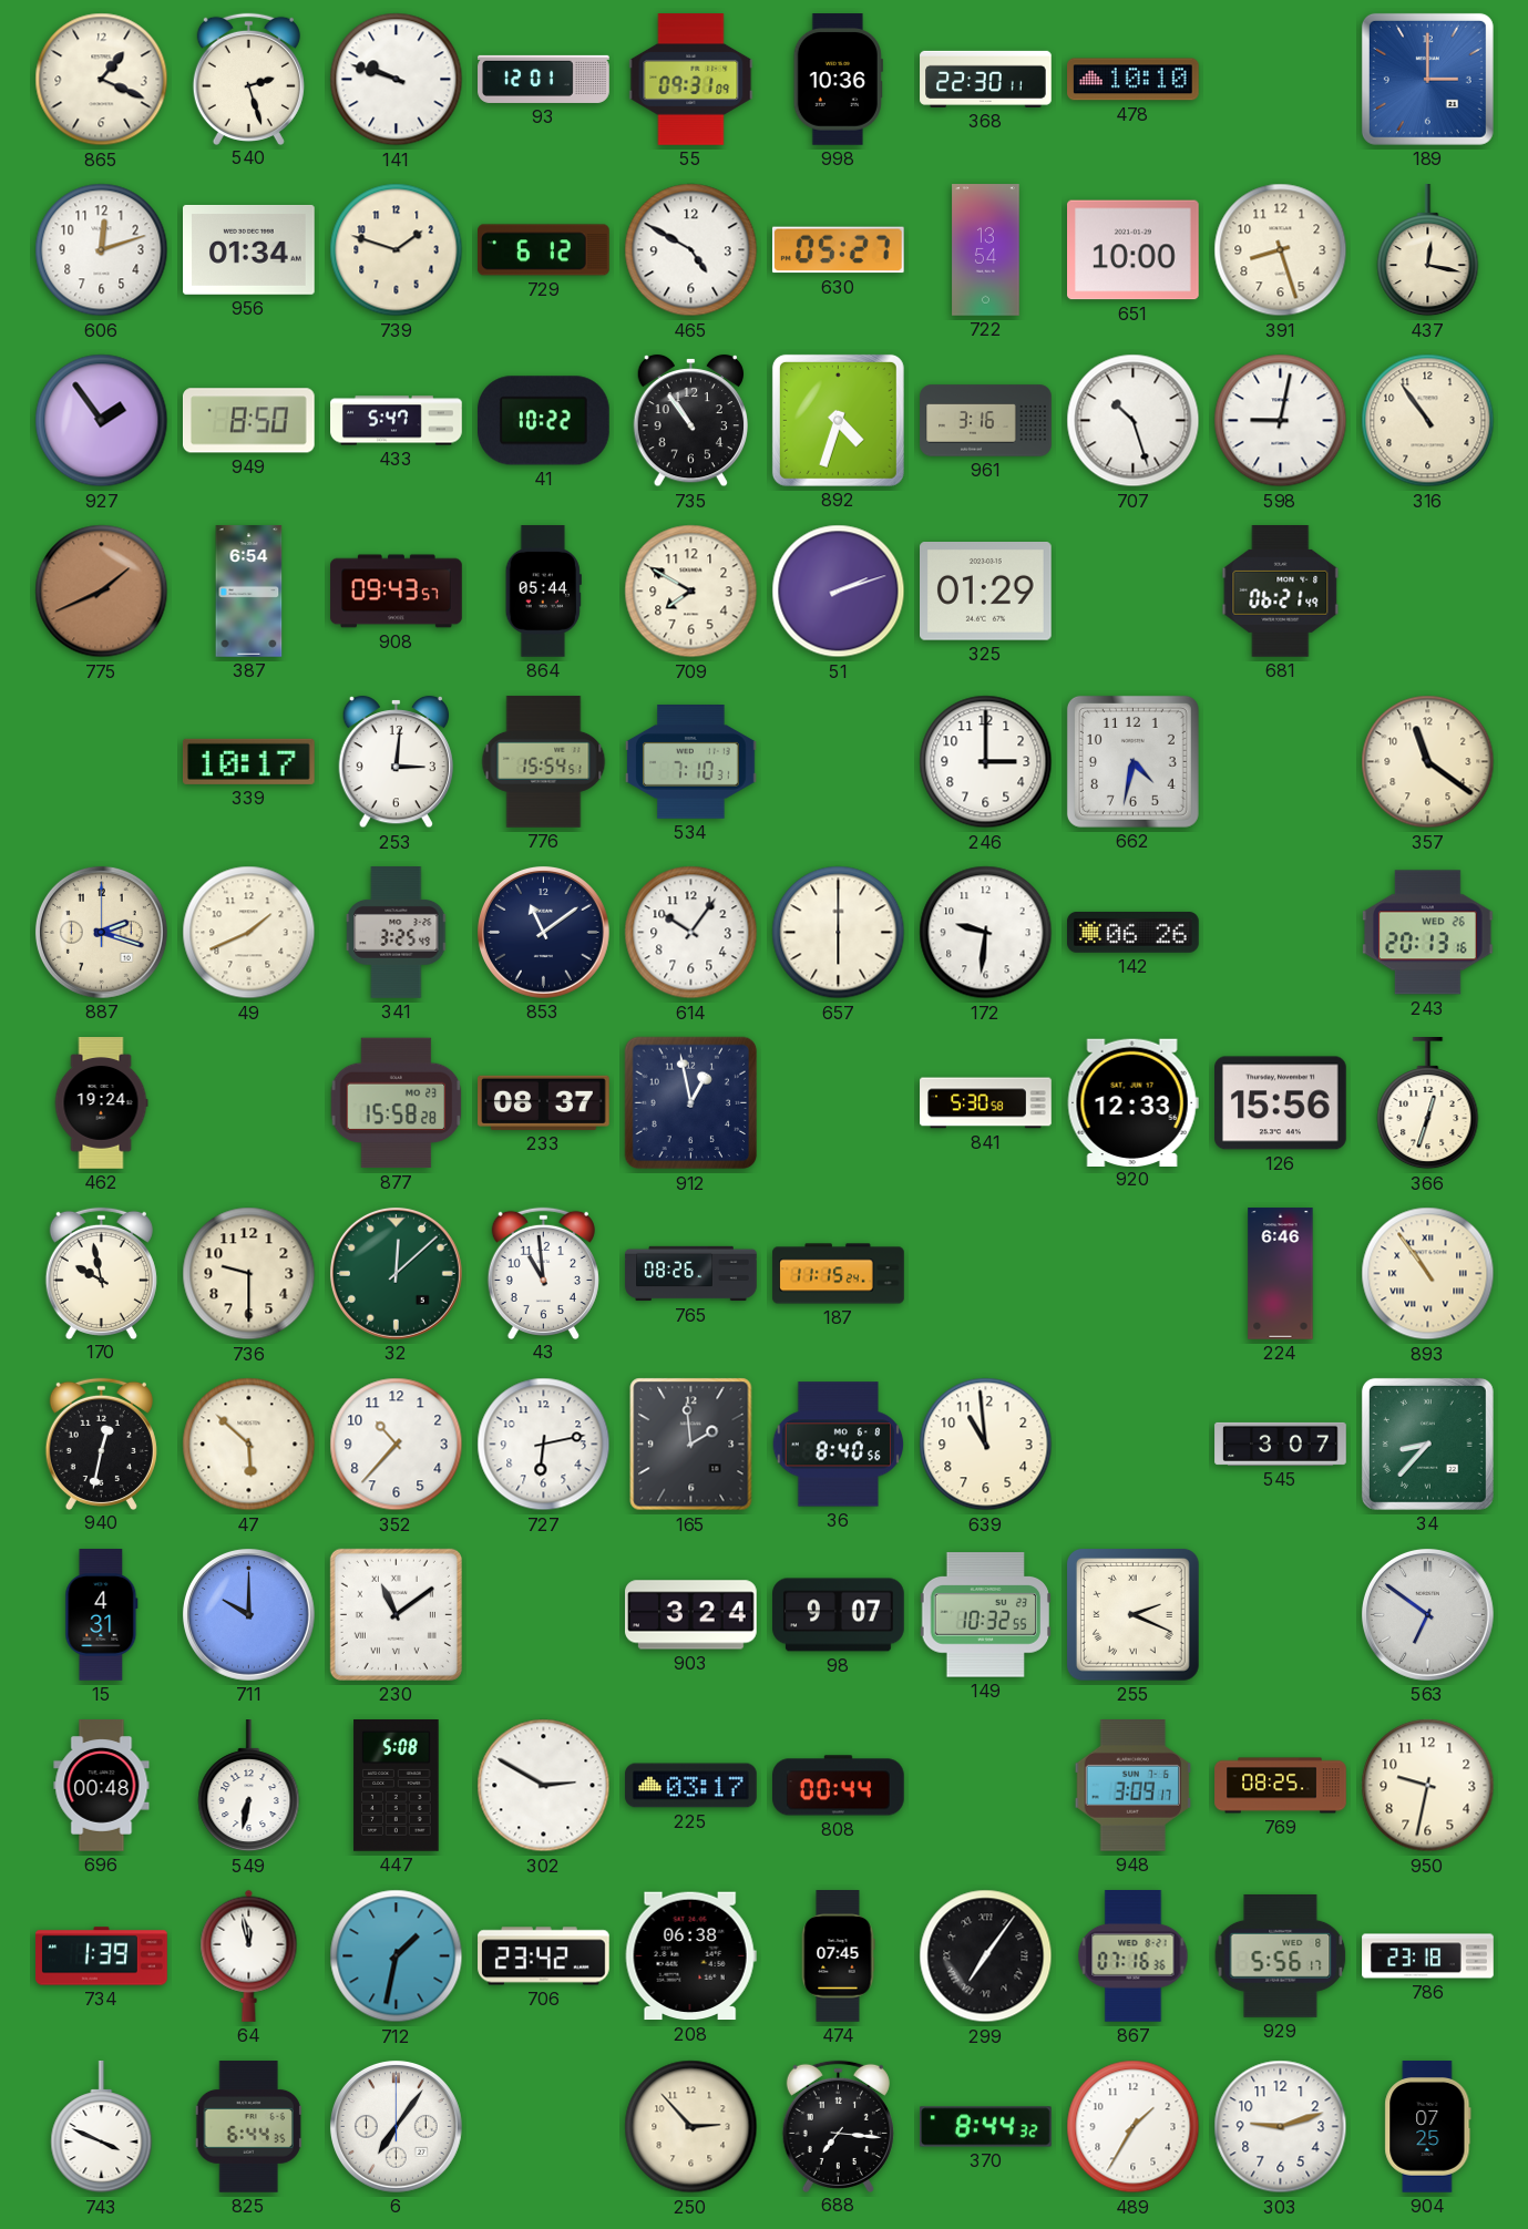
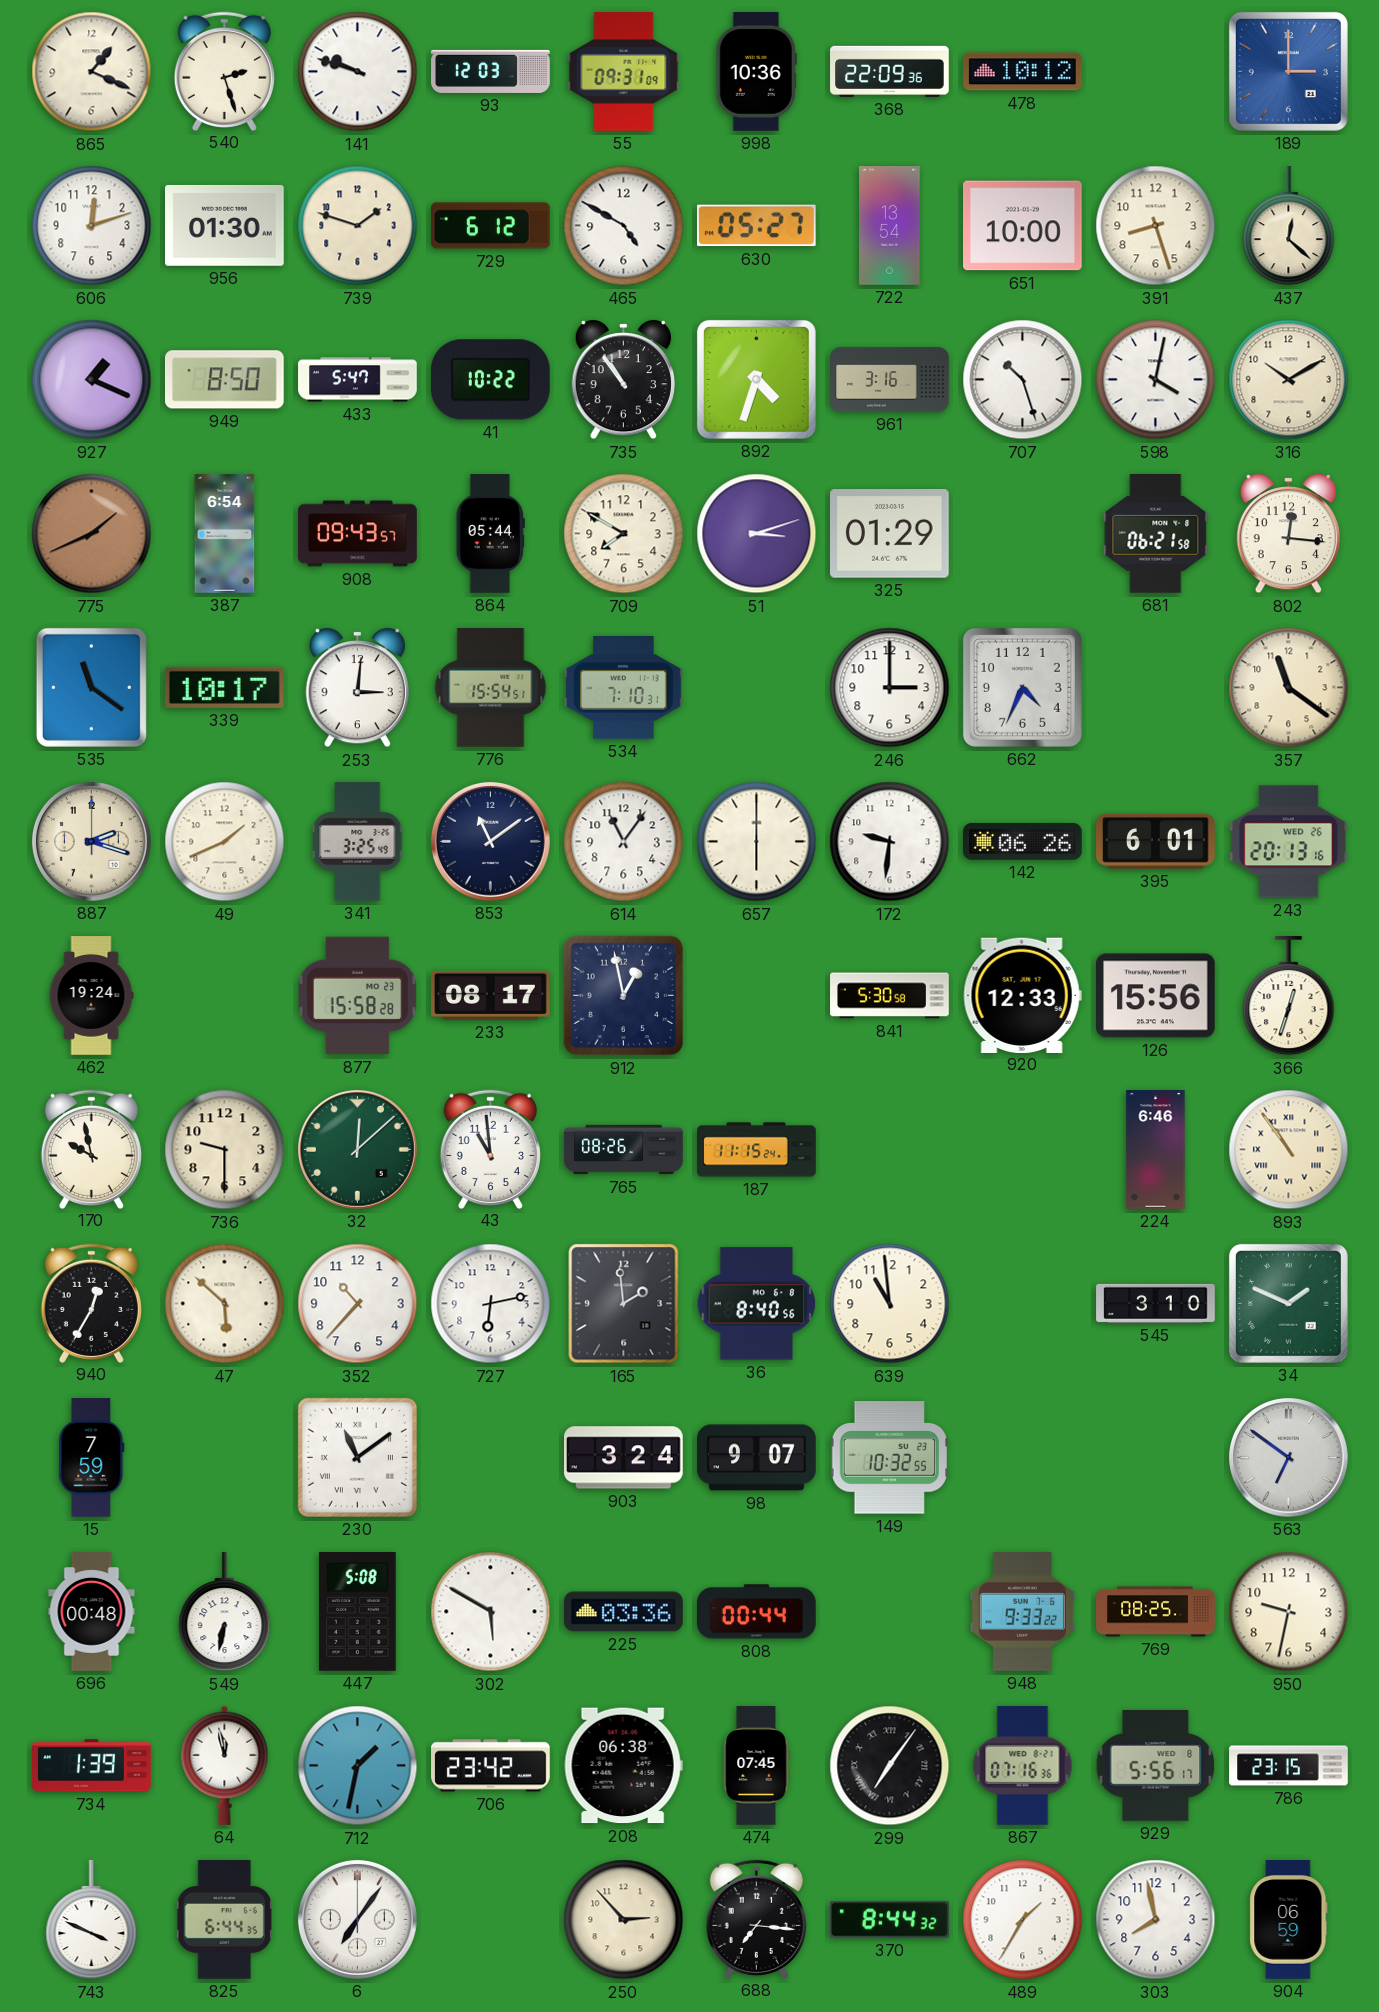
93: 12:01 -> 12:03 (491, 71)
368: 22:30 -> 22:09 (890, 71)
478: 10:10 -> 10:12 (1023, 72)
956: 01:34 -> 01:30 (225, 225)
437: 12:17 -> 12:22 (1289, 227)
927: 1:54 -> 1:19 (92, 380)
598: 9:02 -> 4:02 (1156, 380)
316: 10:54 -> 10:10 (1289, 380)
51: 2:12 -> 3:12 (757, 534)
681: 06:21:49 -> 06:21:58 (1156, 534)
802: none -> 12:16 (1288, 534)
535: none -> 11:21 (91, 687)
662: 4:32 -> 4:34 (1022, 687)
614: 10:06 -> 11:06 (624, 842)
395: none -> 6:01 (1156, 841)
233: 08:37 -> 08:17 (491, 995)
940: 12:32 -> 12:35 (91, 1303)
545: 3:07 -> 3:10 (1156, 1303)
34: 8:37 -> 1:49 (1288, 1303)
15: 4:31 -> 7:59 (92, 1458)
711: 10:00 -> none (248, 1614)
255: 2:19 -> none (1132, 1614)
302: 2:50 -> 5:50 (491, 1612)
225: 03:17 -> 03:36 (624, 1612)
948: 3:09 -> 9:33 (1023, 1612)
786: 23:18 -> 23:15 (1289, 1766)
303: 9:12 -> 7:58 (1156, 1920)
904: 07:25 -> 06:59 (1289, 1920)
